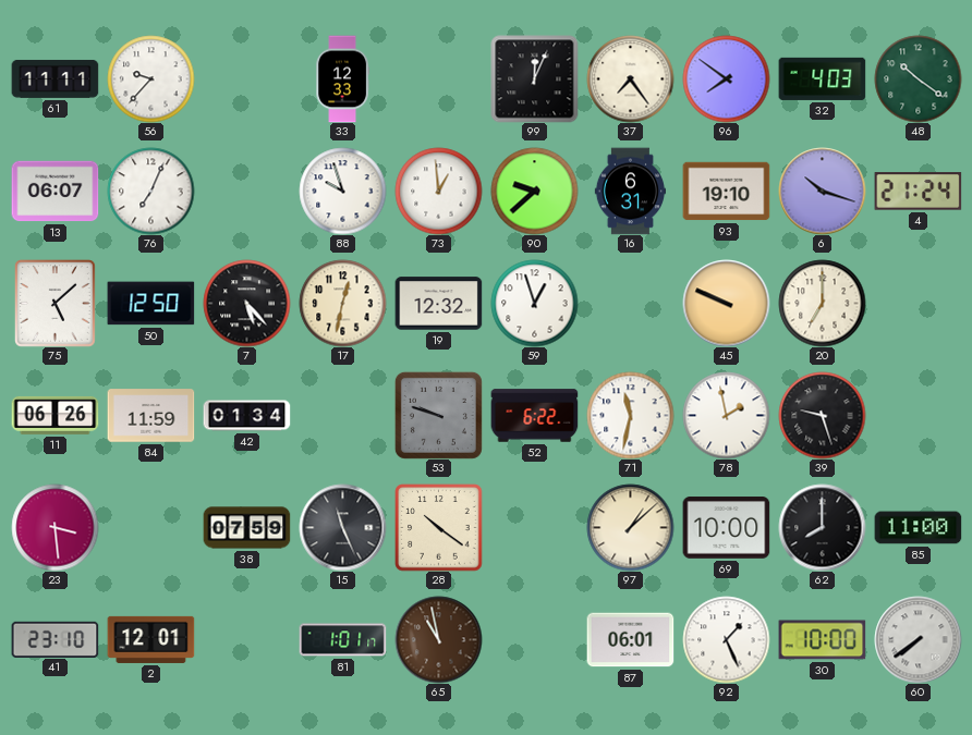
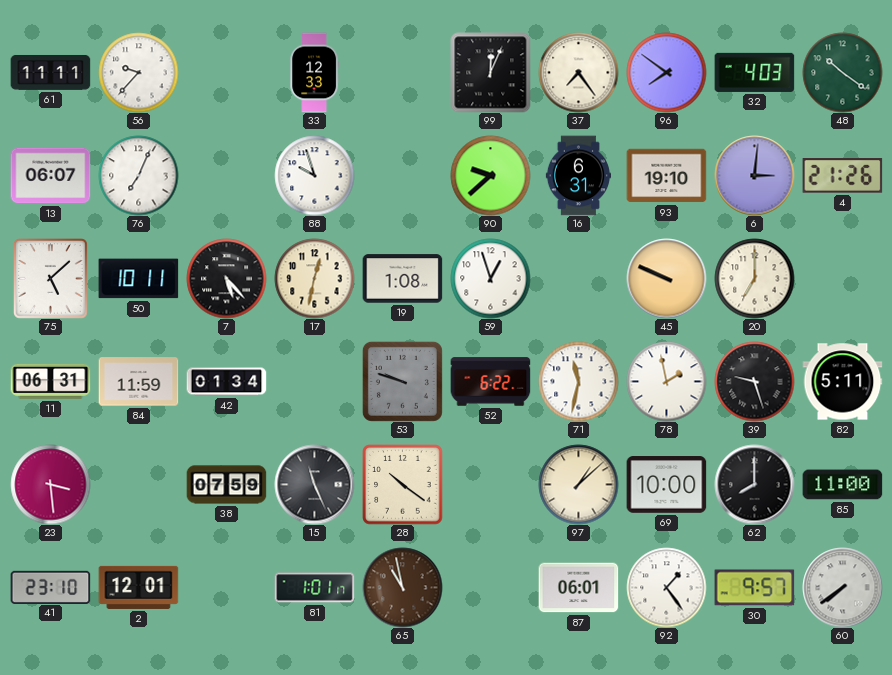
73: 12:59 -> none (438, 191)
6: 10:18 -> 3:01 (754, 175)
4: 21:24 -> 21:26 (842, 176)
50: 12:50 -> 10:11 (138, 279)
19: 12:32 -> 1:08 (402, 279)
11: 06:26 -> 06:31 (50, 381)
82: none -> 5:11 (842, 382)
92: 1:26 -> 1:24 (666, 587)
30: 10:00 -> 9:57 (754, 588)
